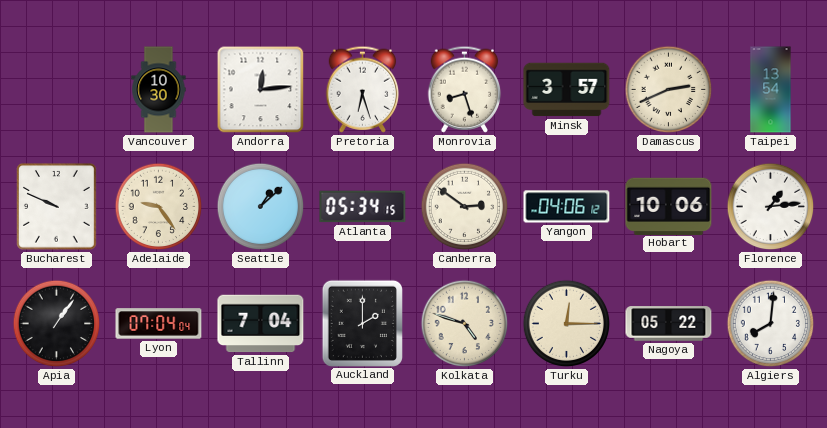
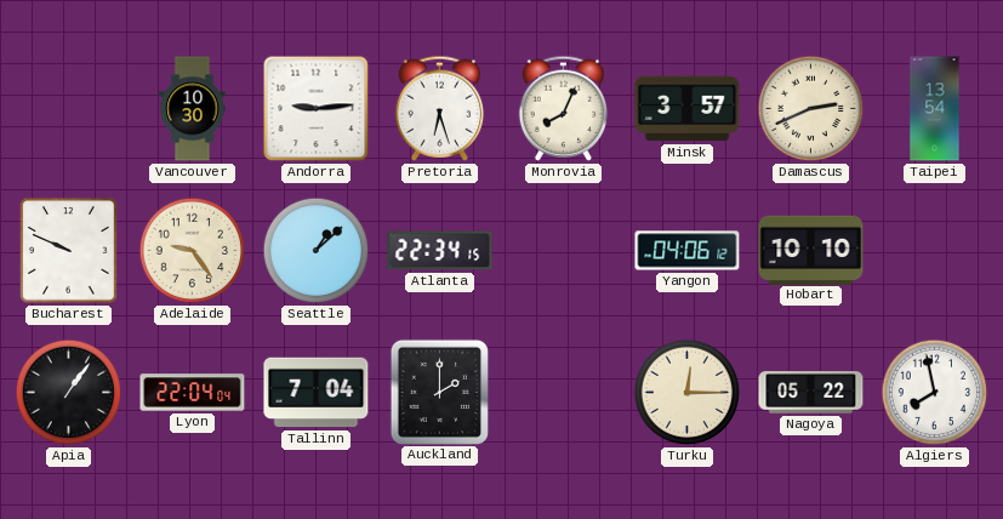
Andorra: 12:14 -> 9:14 (317, 109)
Monrovia: 8:27 -> 8:04 (564, 108)
Atlanta: 05:34 -> 22:34 (440, 251)
Canberra: 2:51 -> none (465, 207)
Hobart: 10:06 -> 10:10 (811, 250)
Florence: 1:14 -> none (771, 207)
Lyon: 07:04 -> 22:04 (193, 393)
Kolkata: 4:48 -> none (465, 324)
Algiers: 8:01 -> 7:58 (935, 393)
